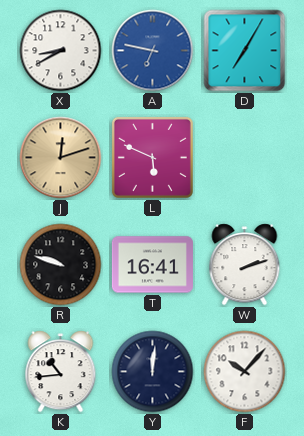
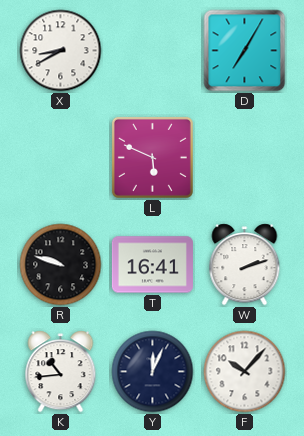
A: 6:47 -> none (153, 51)
J: 12:12 -> none (61, 158)
Y: 12:01 -> 12:04 (153, 372)
